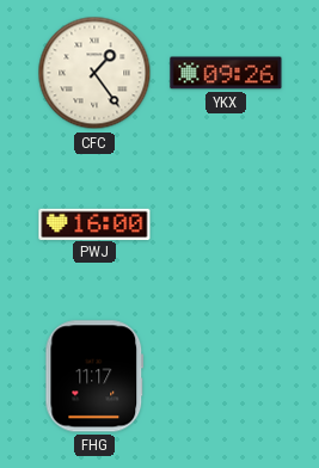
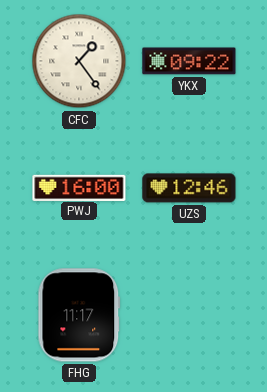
YKX: 09:26 -> 09:22 (189, 61)
UZS: none -> 12:46 (189, 188)
